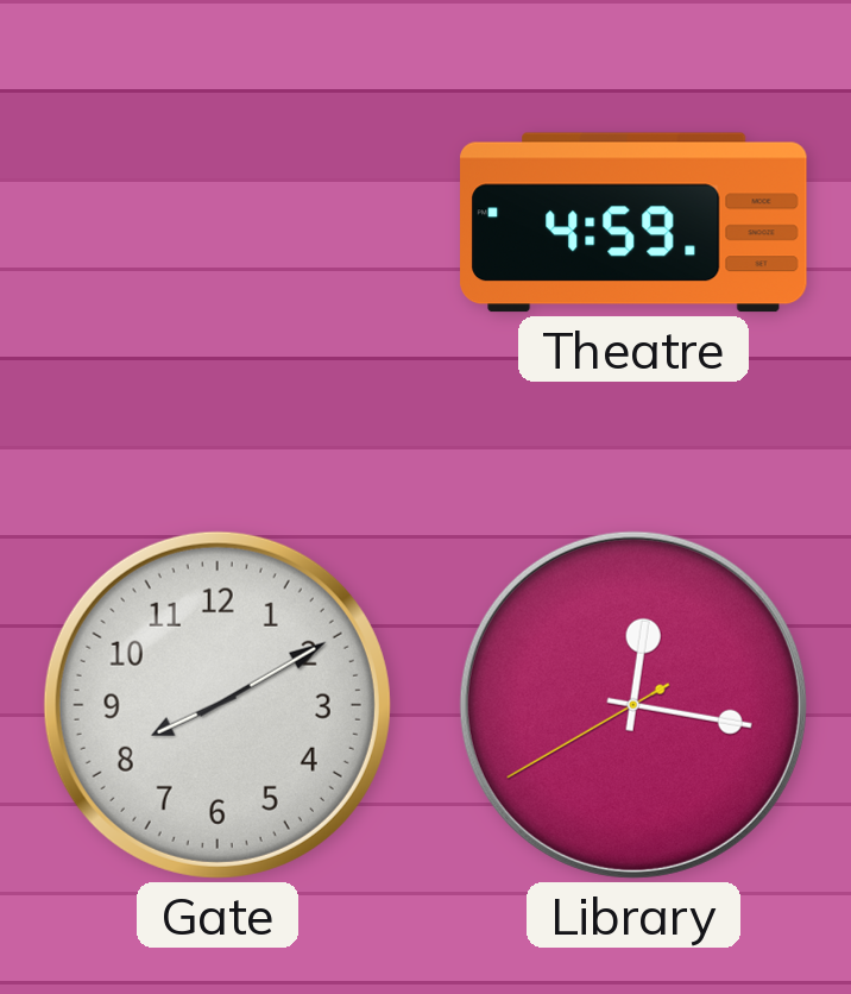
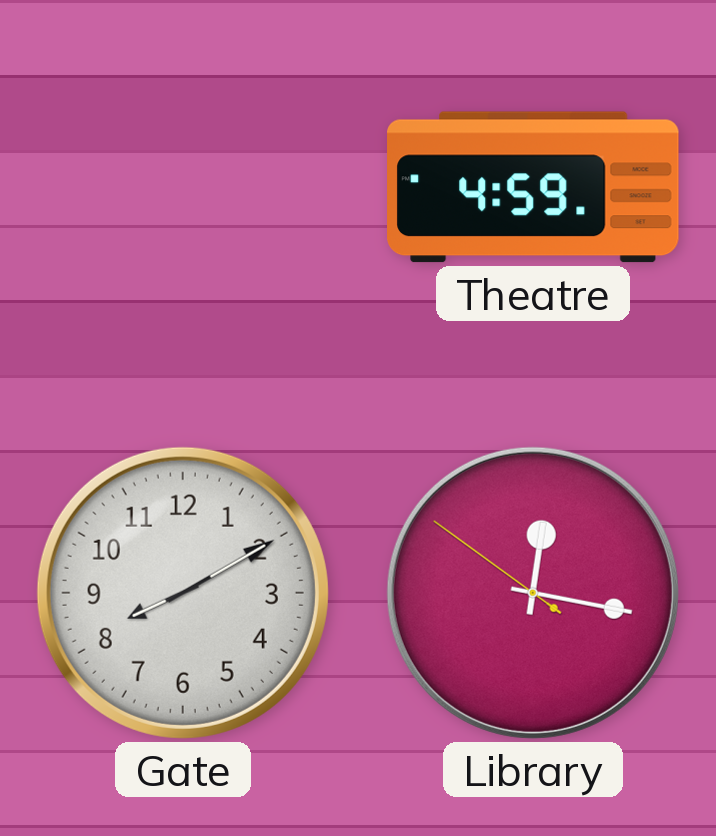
Library: 12:16:40 -> 12:16:51 (533, 593)
